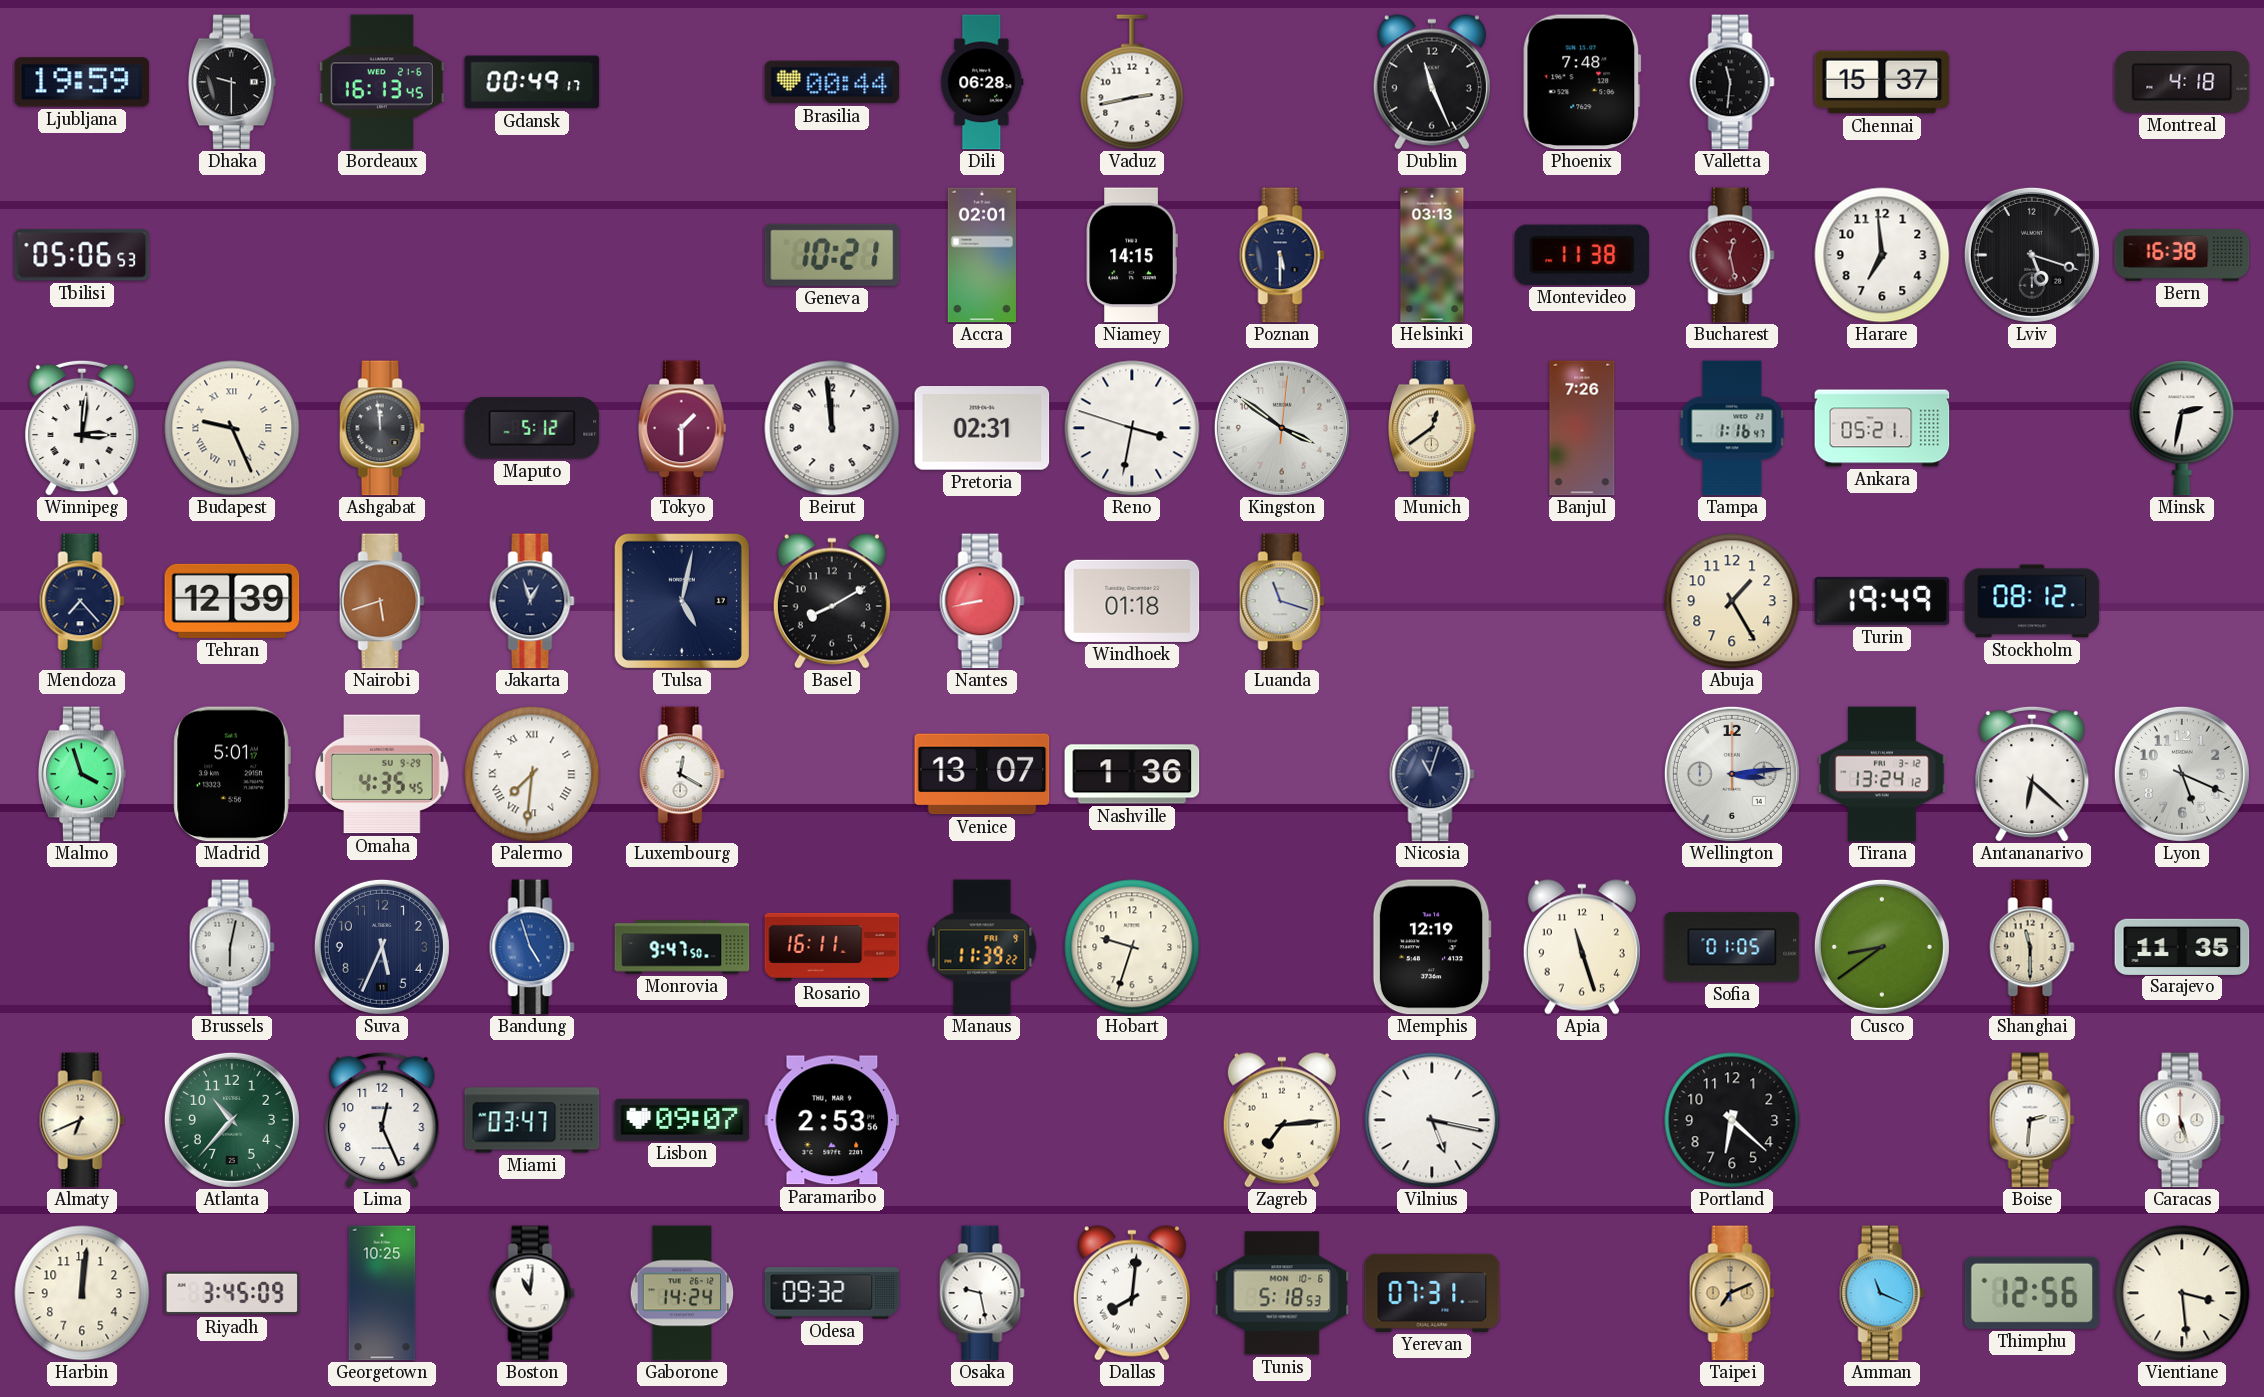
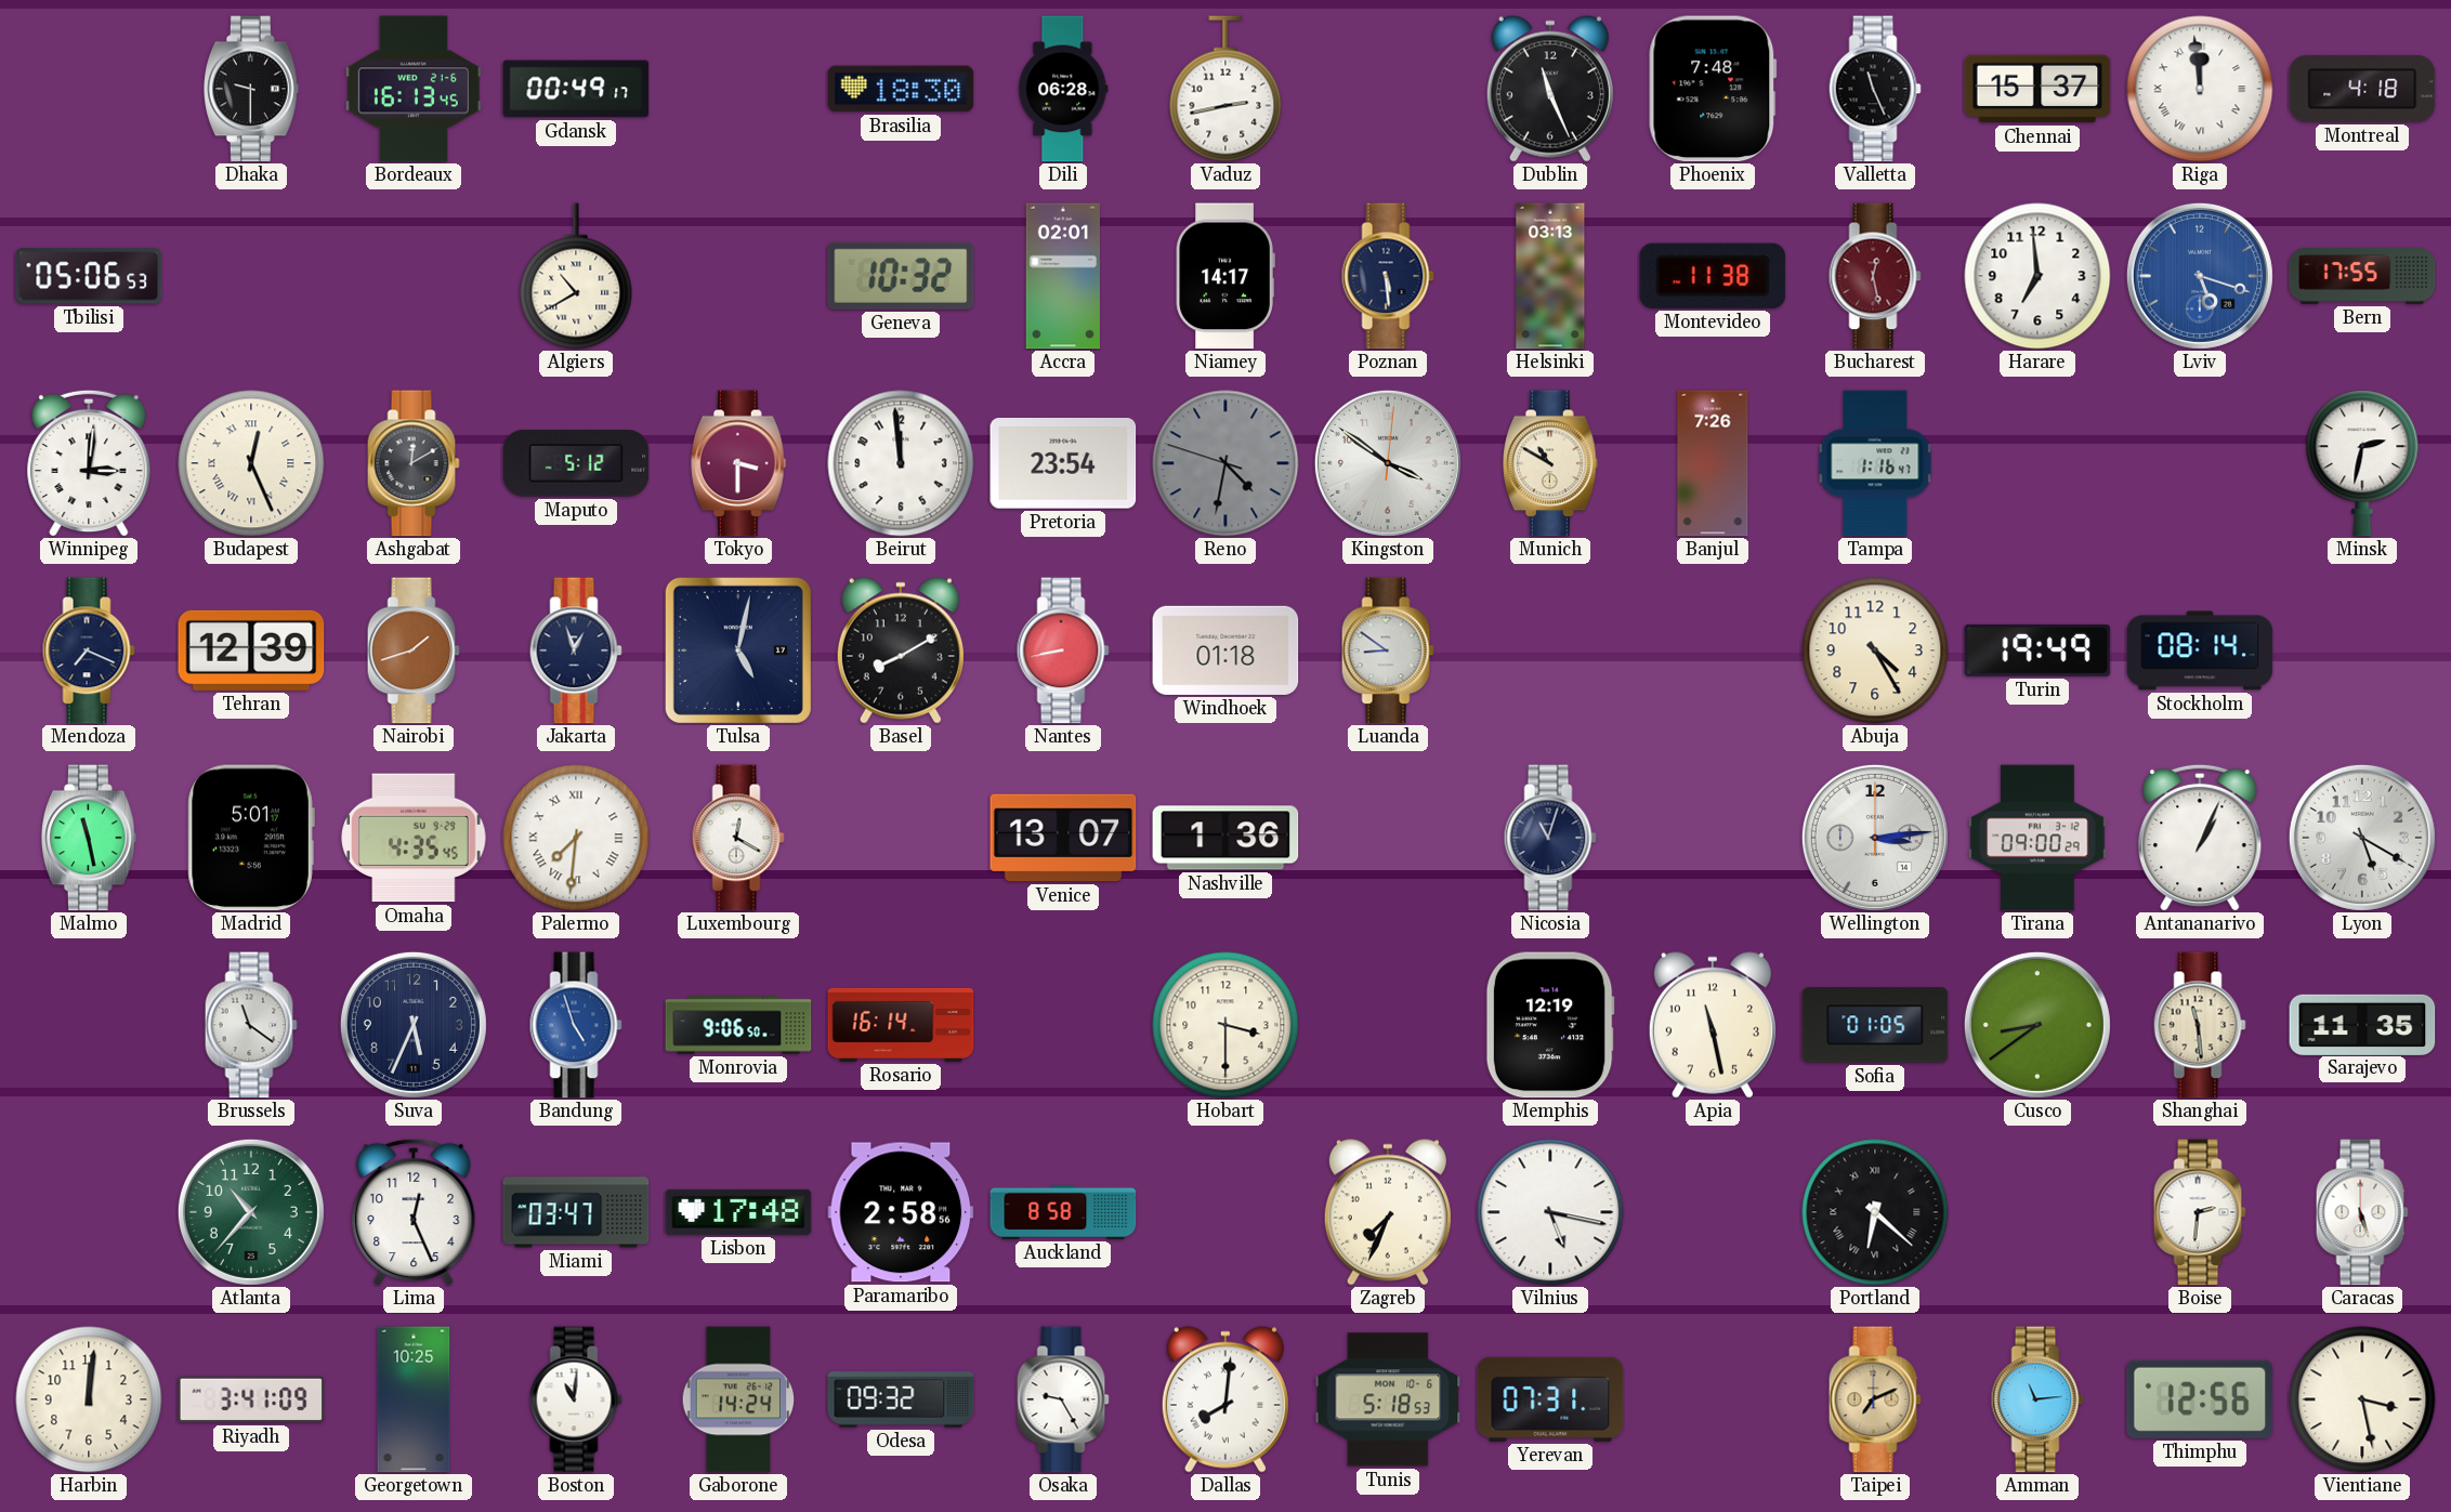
Ljubljana: 19:59 -> none (82, 82)
Brasilia: 00:44 -> 18:30 (901, 89)
Valletta: 11:31 -> 11:26 (1875, 89)
Riga: none -> 11:59 (2200, 89)
Algiers: none -> 10:40 (576, 276)
Geneva: 10:21 -> 10:32 (901, 276)
Niamey: 14:15 -> 14:17 (1225, 276)
Poznan: 5:30 -> 5:29 (1388, 276)
Lviv dial: black -> blue (2200, 276)
Bern: 16:38 -> 17:55 (2362, 276)
Budapest: 9:26 -> 12:26 (251, 463)
Ashgabat: 11:59 -> 12:10 (414, 463)
Tokyo: 1:30 -> 3:30 (739, 463)
Pretoria: 02:31 -> 23:54 (1063, 463)
Reno: 3:31 -> 4:31 (1225, 463)
Reno dial: white -> grey (1225, 463)
Munich: 12:39 -> 10:50 (1551, 463)
Ankara: 05:21 -> none (1882, 428)
Mendoza: 7:23 -> 7:19 (89, 650)
Nairobi: 5:42 -> 1:42 (414, 650)
Luanda: 11:18 -> 8:51 (1388, 650)
Abuja: 1:25 -> 4:25 (1875, 650)
Stockholm: 08:12 -> 08:14 (2200, 650)
Malmo: 3:57 -> 11:28 (90, 838)
Tirana: 13:24 -> 09:00 (2037, 838)
Antananarivo: 6:22 -> 1:04 (2200, 838)
Lyon: 5:19 -> 5:20 (2362, 838)
Brussels: 6:02 -> 11:21 (251, 1025)
Monrovia: 9:47 -> 9:06 (738, 1025)
Rosario: 16:11 -> 16:14 (901, 1025)
Manaus: 11:39 -> none (982, 947)
Hobart: 9:33 -> 3:30 (1225, 1025)
Apia: 11:27 -> 11:28 (1713, 1025)
Shanghai: 11:30 -> 11:29 (2200, 1025)
Almaty: 6:41 -> none (82, 1120)
Lisbon: 09:07 -> 17:48 (738, 1212)
Paramaribo: 2:53 -> 2:58 (901, 1212)
Auckland: none -> 8:58 (1063, 1212)
Zagreb: 7:14 -> 7:34 (1388, 1212)
Portland numerals: Arabic -> Roman (1875, 1212)
Riyadh: 3:45 -> 3:41 (251, 1399)
Osaka: 9:28 -> 9:25 (1063, 1399)
Amman: 11:19 -> 11:14 (2037, 1399)
Vientiane: 3:29 -> 3:28 (2362, 1399)
